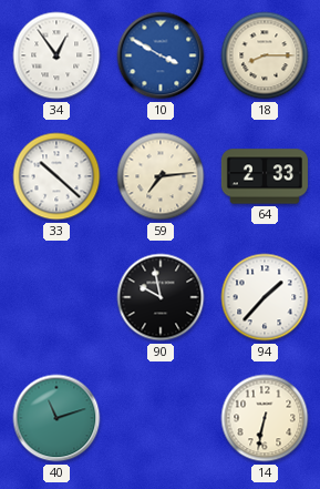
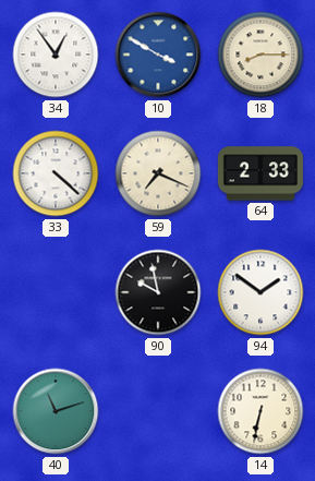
33: 10:22 -> 4:22 (56, 173)
59: 7:14 -> 7:19 (158, 173)
94: 1:37 -> 1:51 (261, 292)
